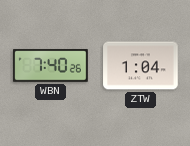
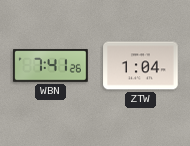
WBN: 7:40 -> 7:41 (51, 66)
